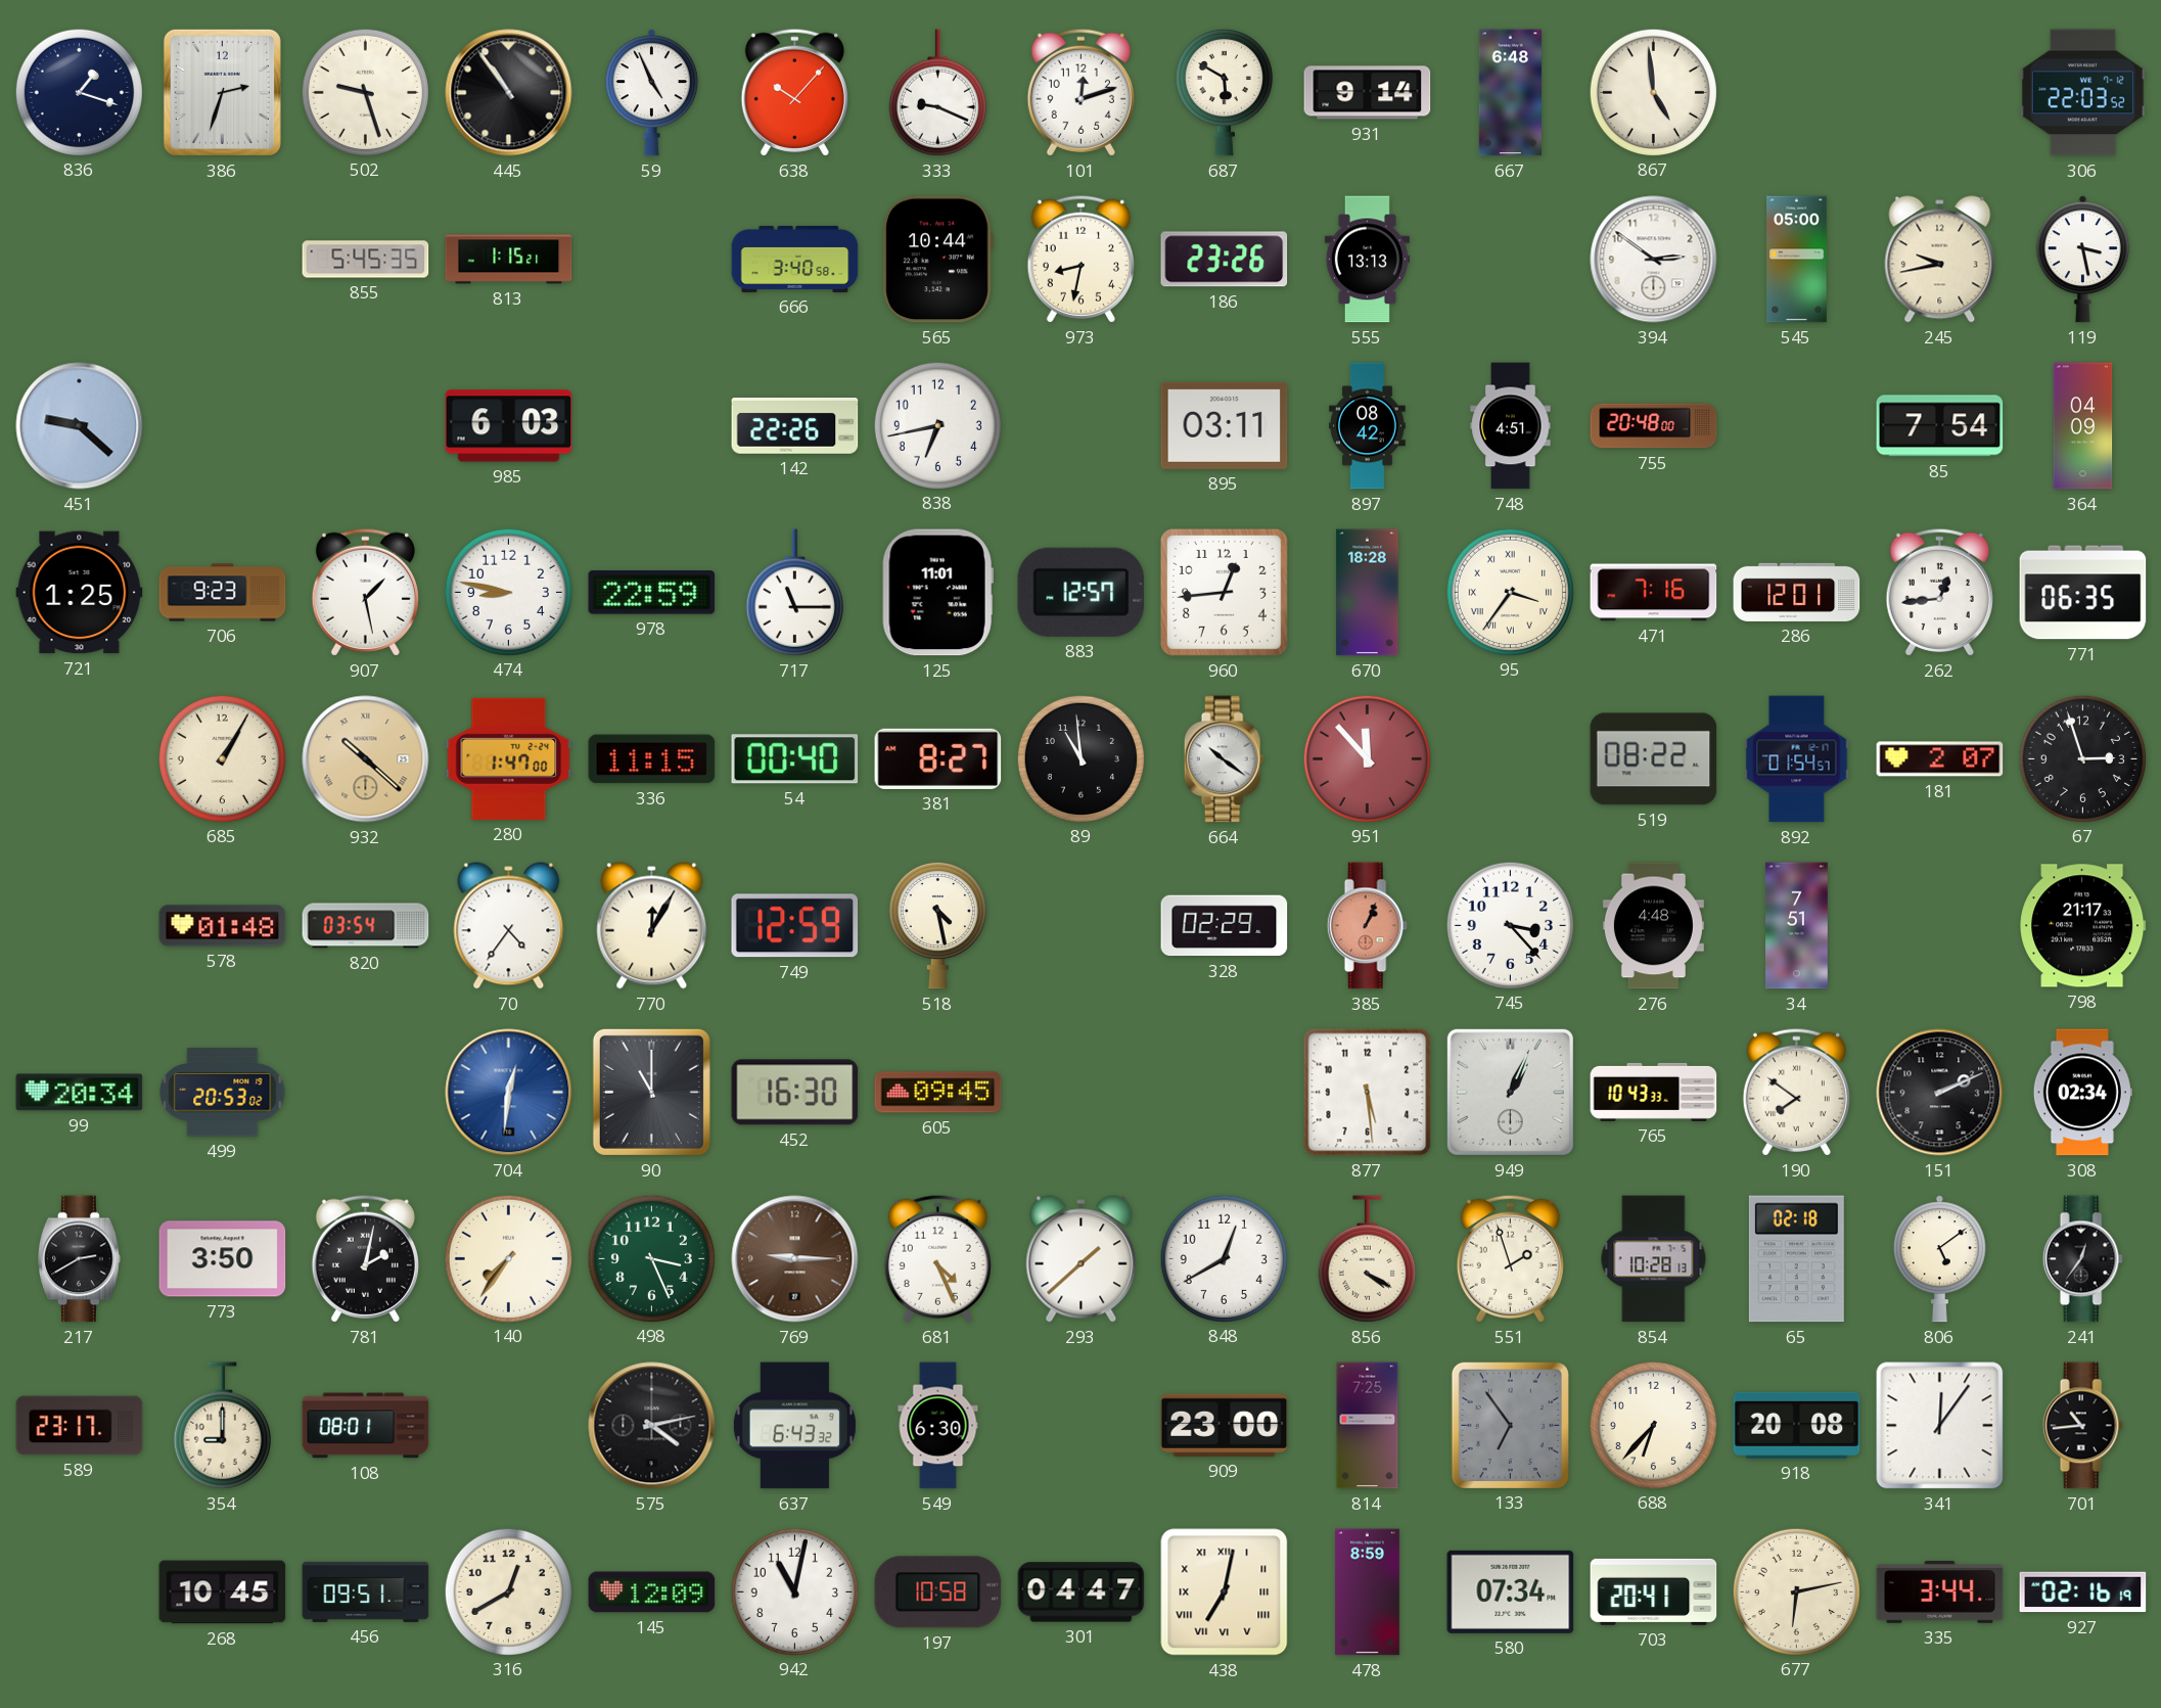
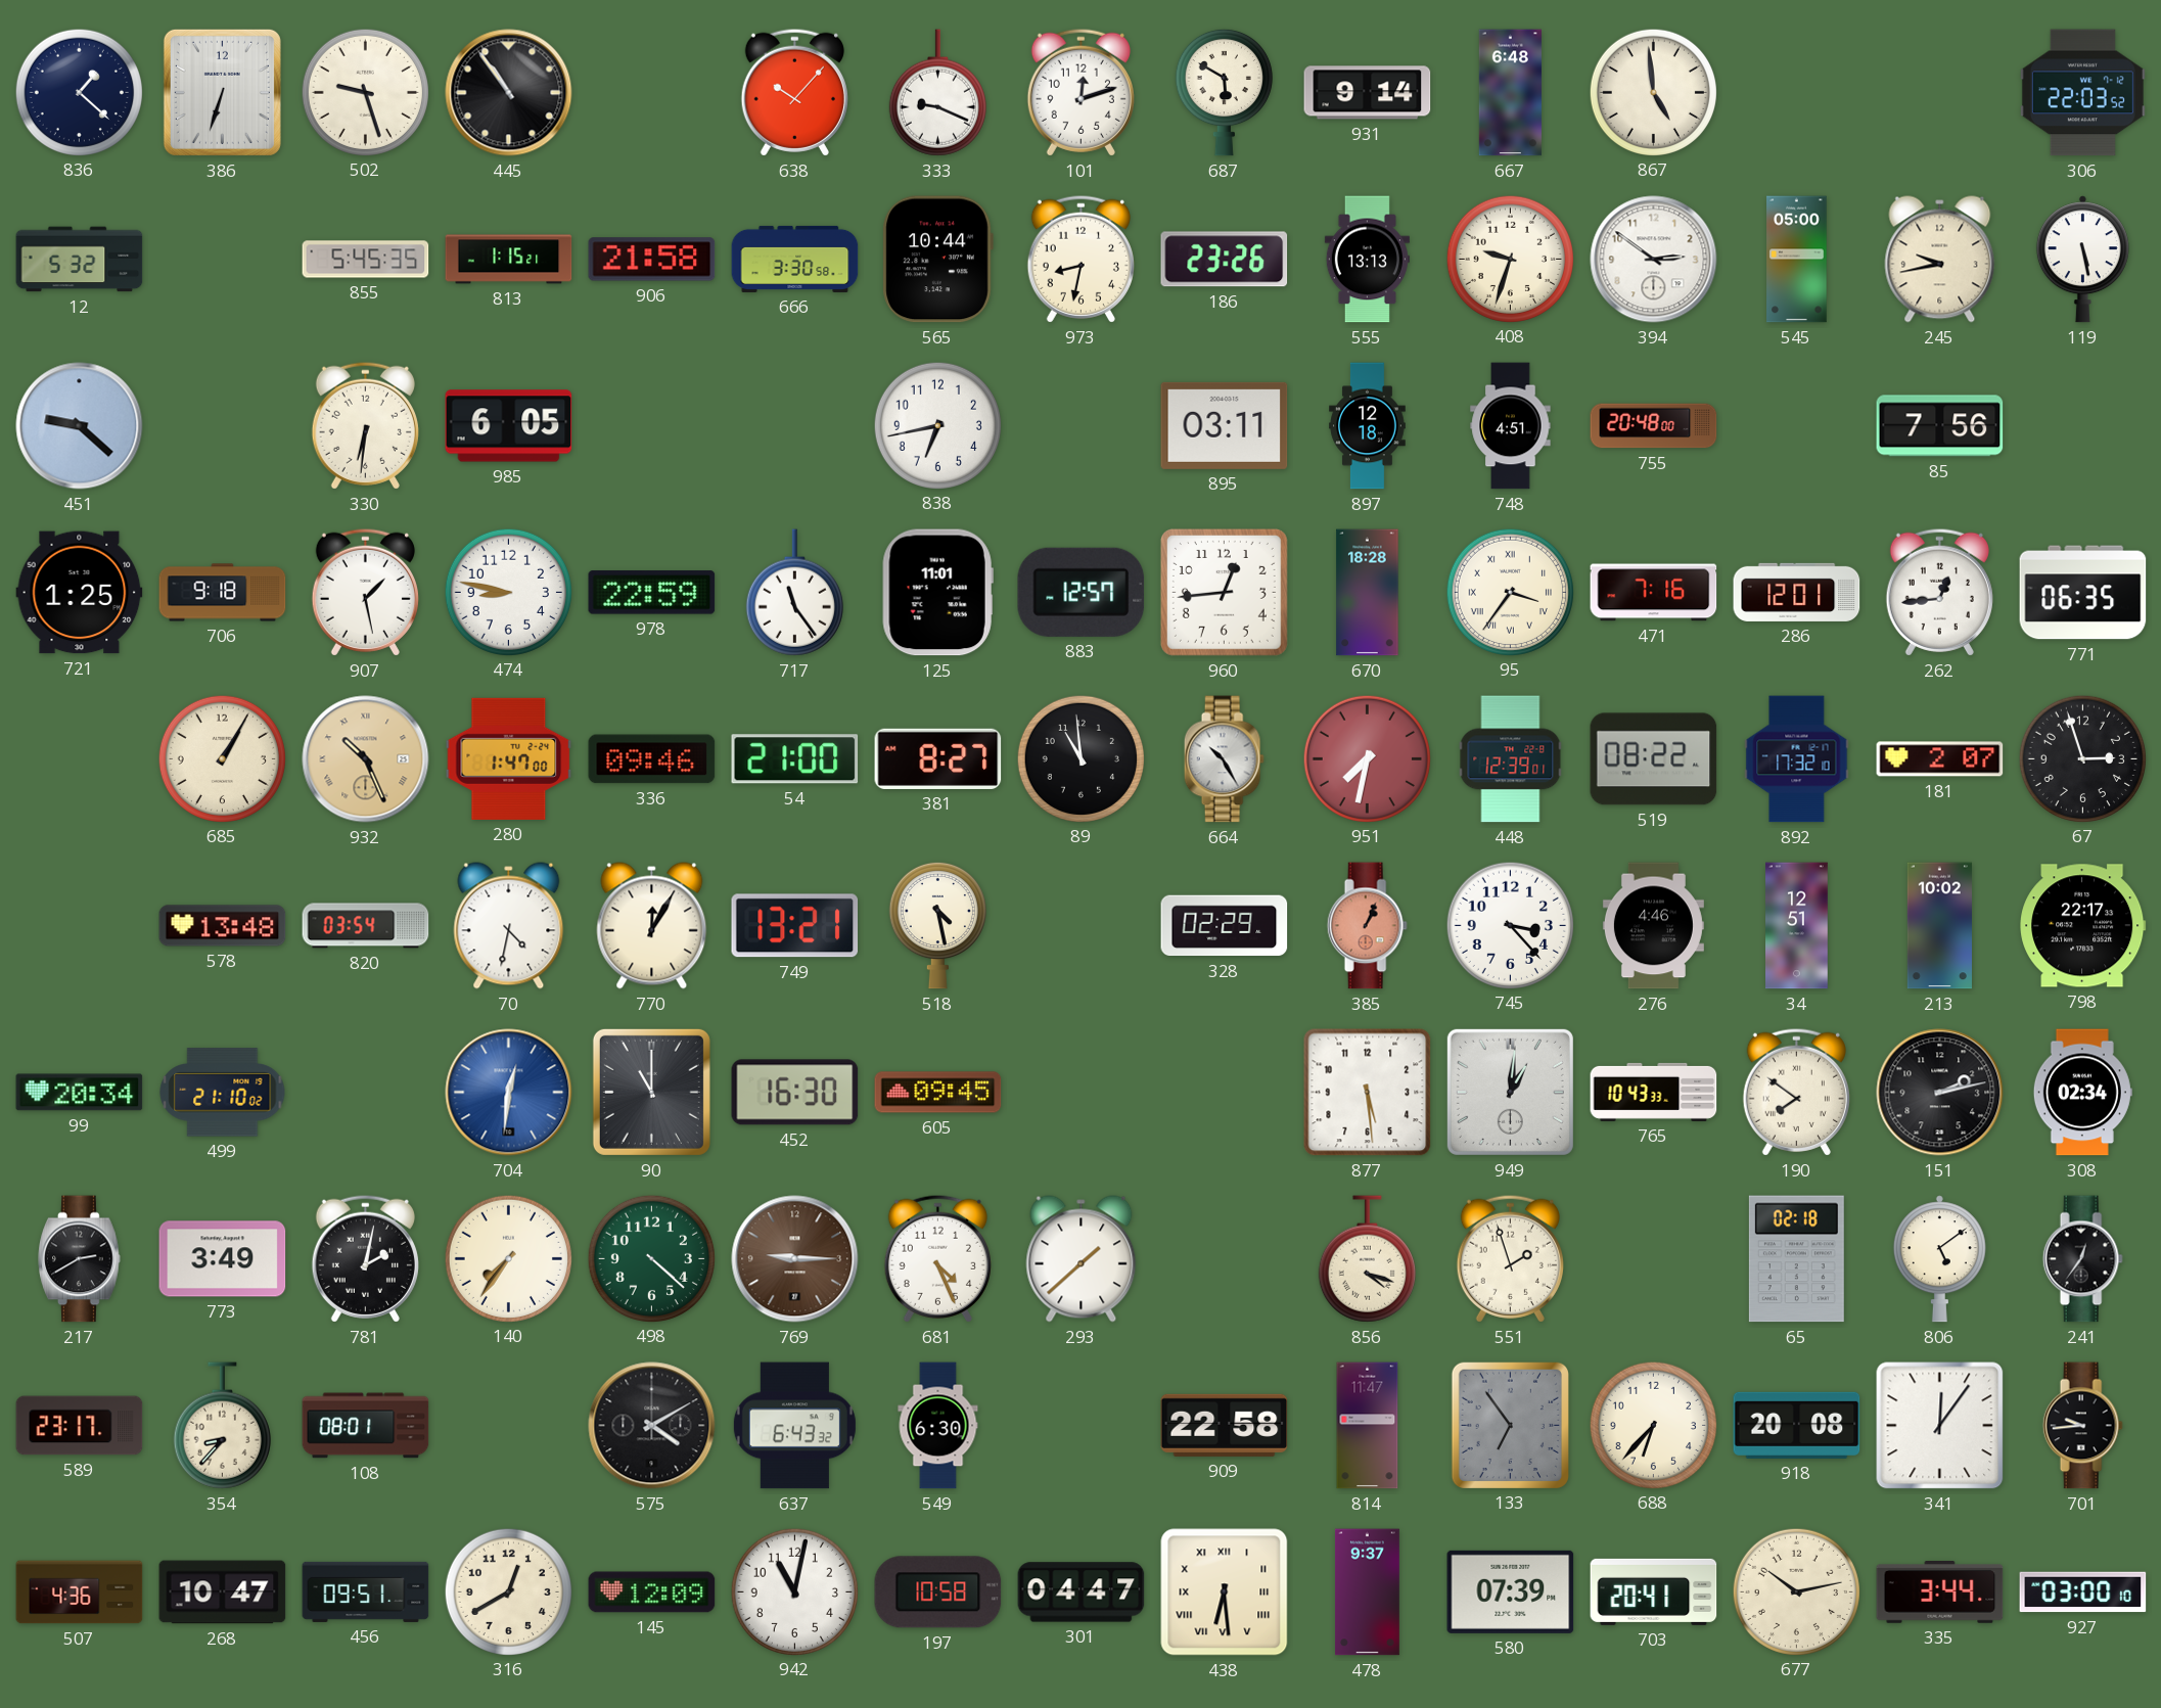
836: 1:18 -> 1:22 (79, 92)
386: 2:33 -> 6:33 (222, 92)
59: 4:56 -> none (651, 93)
12: none -> 5:32 (80, 260)
906: none -> 21:58 (652, 260)
666: 3:40 -> 3:30 (795, 259)
408: none -> 9:33 (1510, 259)
119: 3:28 -> 5:28 (2082, 260)
330: none -> 6:31 (365, 425)
985: 6:03 -> 6:05 (509, 426)
142: 22:26 -> none (795, 426)
897: 08:42 -> 12:18 (1368, 426)
85: 7:54 -> 7:56 (1940, 426)
364: 04:09 -> none (2083, 426)
706: 9:23 -> 9:18 (223, 593)
717: 11:15 -> 11:24 (794, 593)
932: 10:22 -> 10:26 (366, 759)
336: 11:15 -> 09:46 (652, 759)
54: 00:40 -> 21:00 (795, 759)
664: 10:21 -> 10:25 (1224, 759)
951: 11:53 -> 7:32 (1367, 758)
448: none -> 12:39 (1511, 759)
892: 01:54 -> 17:32 (1797, 759)
578: 01:48 -> 13:48 (223, 926)
70: 4:36 -> 4:32 (509, 926)
749: 12:59 -> 13:21 (795, 926)
276: 4:48 -> 4:46 (1653, 926)
34: 7:51 -> 12:51 (1797, 926)
213: none -> 10:02 (1939, 926)
798: 21:17 -> 22:17 (2083, 926)
499: 20:53 -> 21:10 (223, 1093)
949: 1:04 -> 1:01 (1510, 1092)
151: 2:11 -> 2:13 (1940, 1093)
773: 3:50 -> 3:49 (223, 1259)
498: 3:26 -> 4:22 (651, 1258)
848: 12:40 -> none (1224, 1258)
856: 4:20 -> 4:18 (1367, 1259)
854: 10:28 -> none (1654, 1259)
354: 9:00 -> 8:37 (222, 1426)
575: 4:13 -> 4:10 (652, 1426)
909: 23:00 -> 22:58 (1225, 1425)
814: 7:25 -> 11:47 (1368, 1426)
701: 10:44 -> 9:44 (2082, 1426)
507: none -> 4:36 (80, 1592)
268: 10:45 -> 10:47 (223, 1592)
438: 7:02 -> 6:29 (1225, 1592)
478: 8:59 -> 9:37 (1368, 1592)
580: 07:34 -> 07:39 (1511, 1591)
677: 6:13 -> 10:13 (1796, 1591)
927: 02:16 -> 03:00 (2083, 1592)
